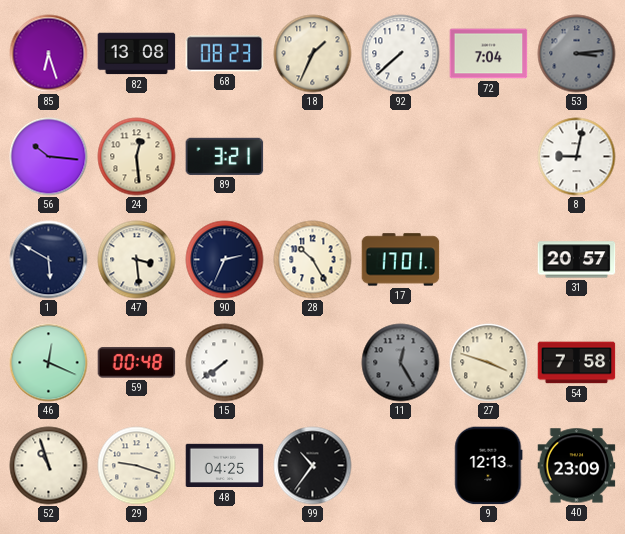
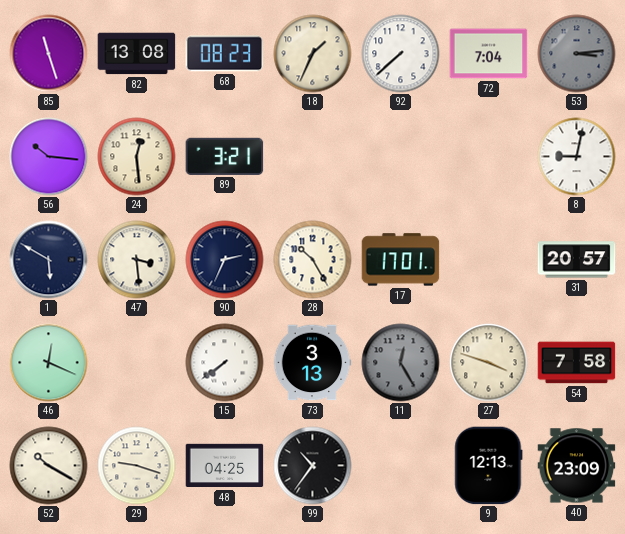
85: 6:27 -> 11:27 (49, 54)
59: 00:48 -> none (137, 363)
73: none -> 3:13 (312, 363)
52: 10:57 -> 10:20 (49, 466)
